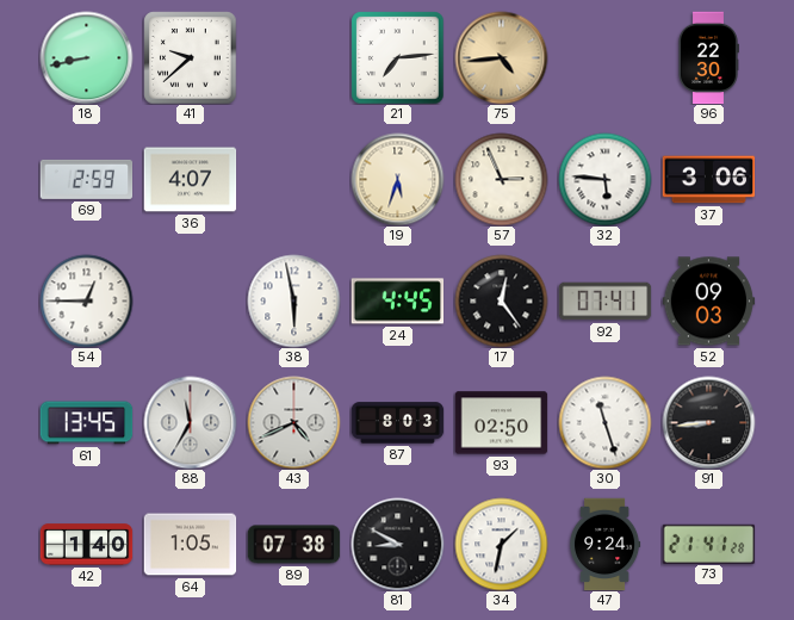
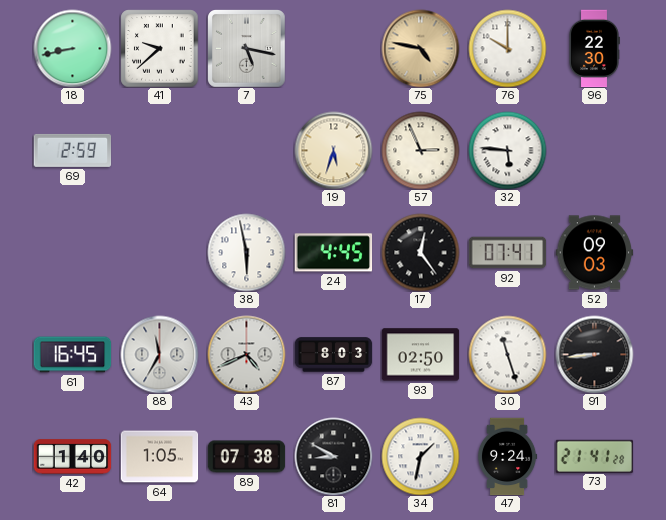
7: none -> 5:17 (247, 49)
21: 7:14 -> none (397, 57)
75: 4:44 -> 4:47 (420, 48)
76: none -> 10:00 (507, 48)
36: 4:07 -> none (190, 180)
37: 3:06 -> none (708, 180)
54: 12:45 -> none (86, 300)
61: 13:45 -> 16:45 (72, 355)
